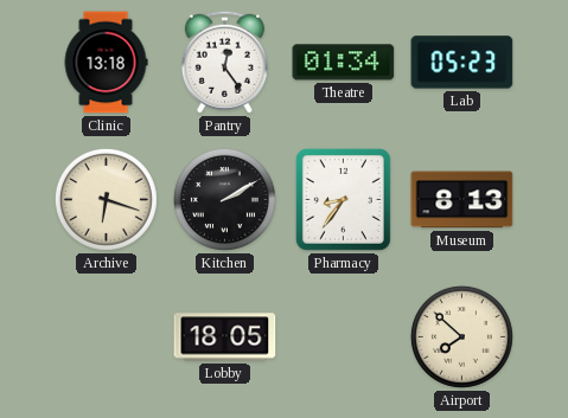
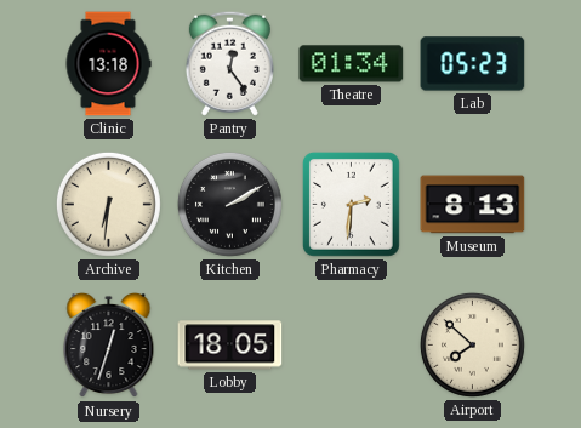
Archive: 6:18 -> 6:31 (108, 204)
Pharmacy: 8:36 -> 2:31 (351, 204)
Nursery: none -> 12:33 (109, 346)
